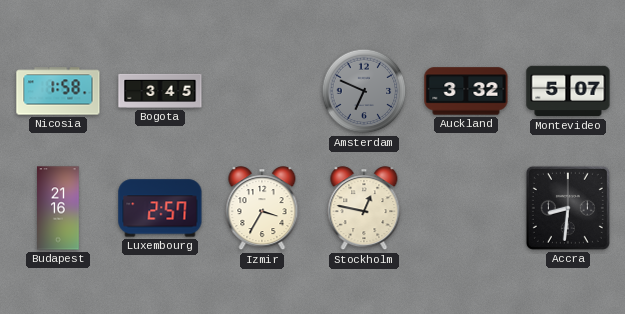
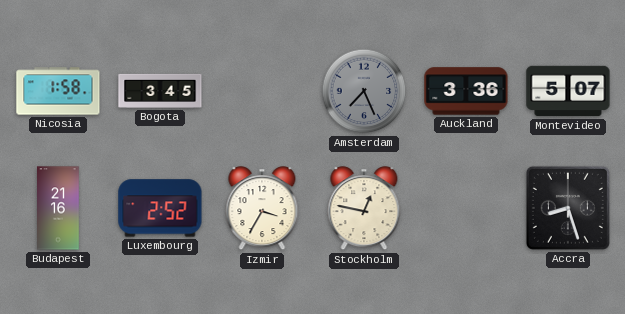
Amsterdam: 6:49 -> 7:26 (364, 91)
Auckland: 3:32 -> 3:36 (466, 91)
Luxembourg: 2:57 -> 2:52 (160, 208)
Accra: 8:31 -> 8:27 (568, 208)
